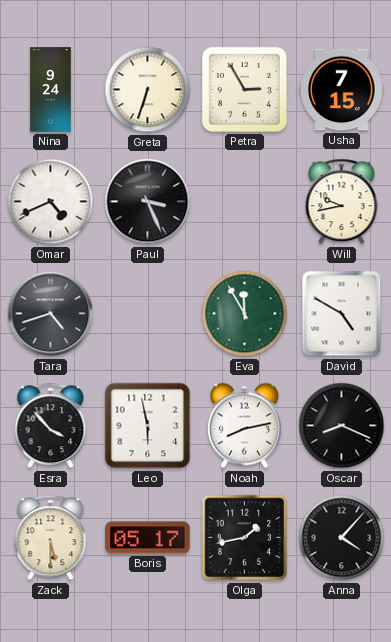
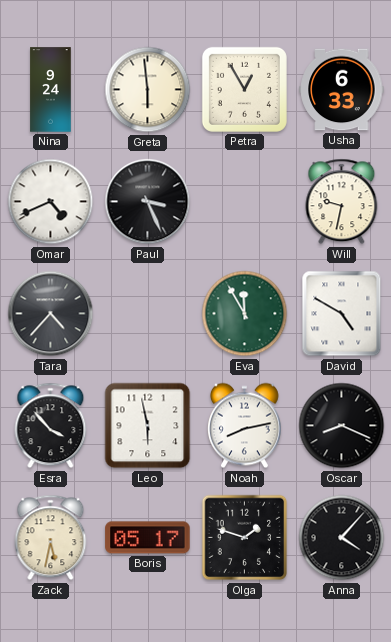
Greta: 6:33 -> 5:59 (148, 90)
Petra: 2:55 -> 12:55 (244, 89)
Usha: 7:15 -> 6:33 (342, 90)
Will: 9:43 -> 9:32 (342, 202)
Tara: 4:42 -> 4:37 (51, 314)
Zack: 5:30 -> 5:32 (51, 538)
Olga: 1:43 -> 1:48 (245, 538)
